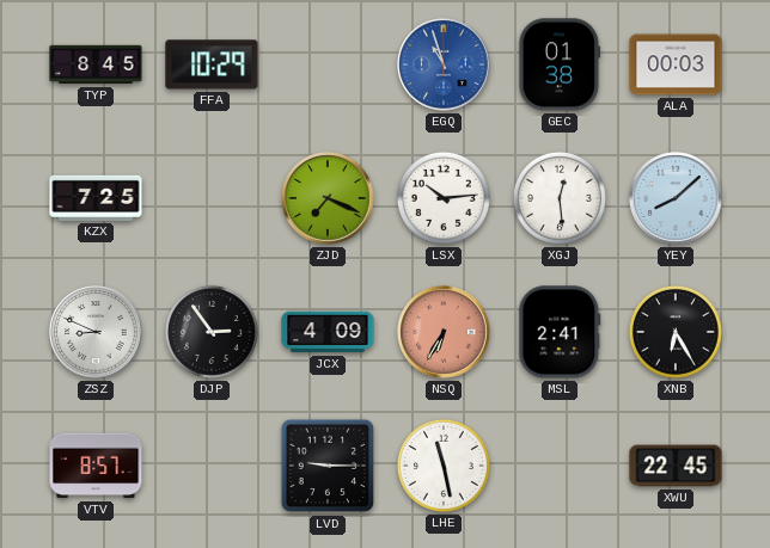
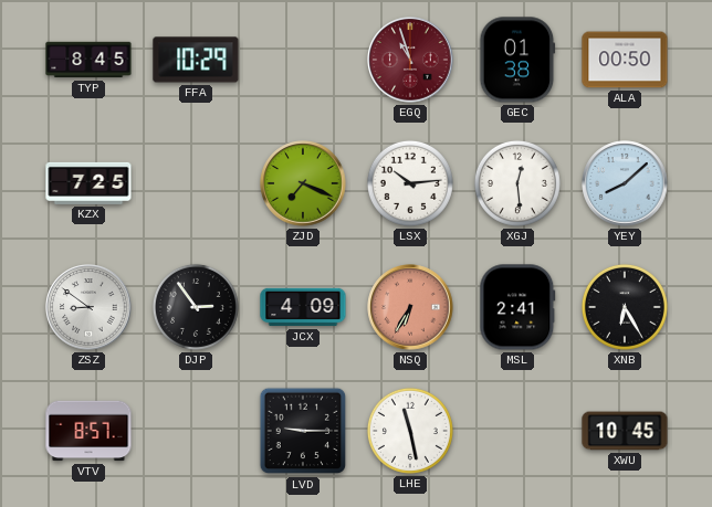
EGQ dial: blue -> burgundy (410, 60)
ALA: 00:03 -> 00:50 (625, 60)
ZSZ: 8:49 -> 8:51 (88, 307)
XWU: 22:45 -> 10:45 (625, 431)
